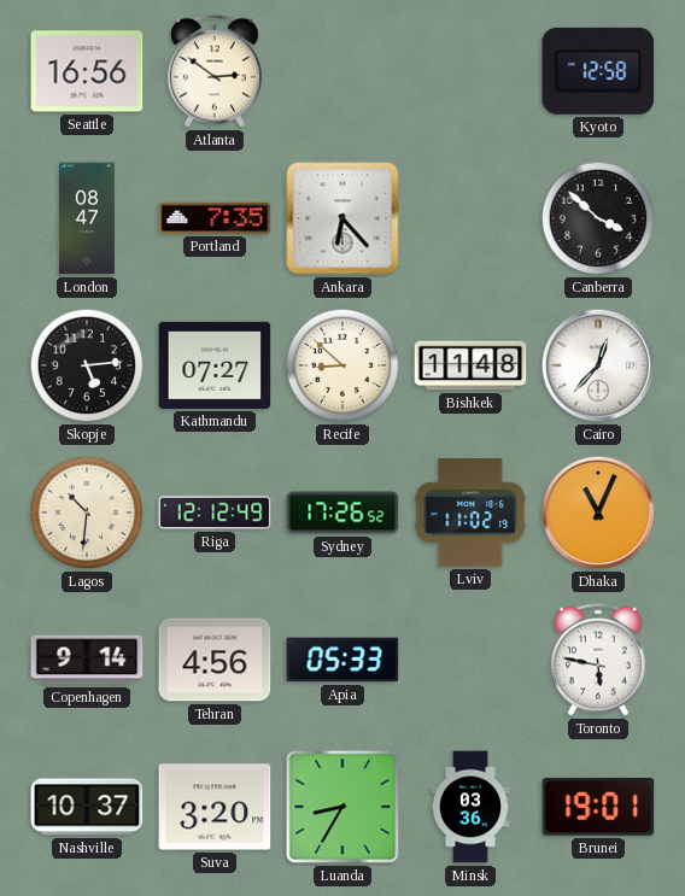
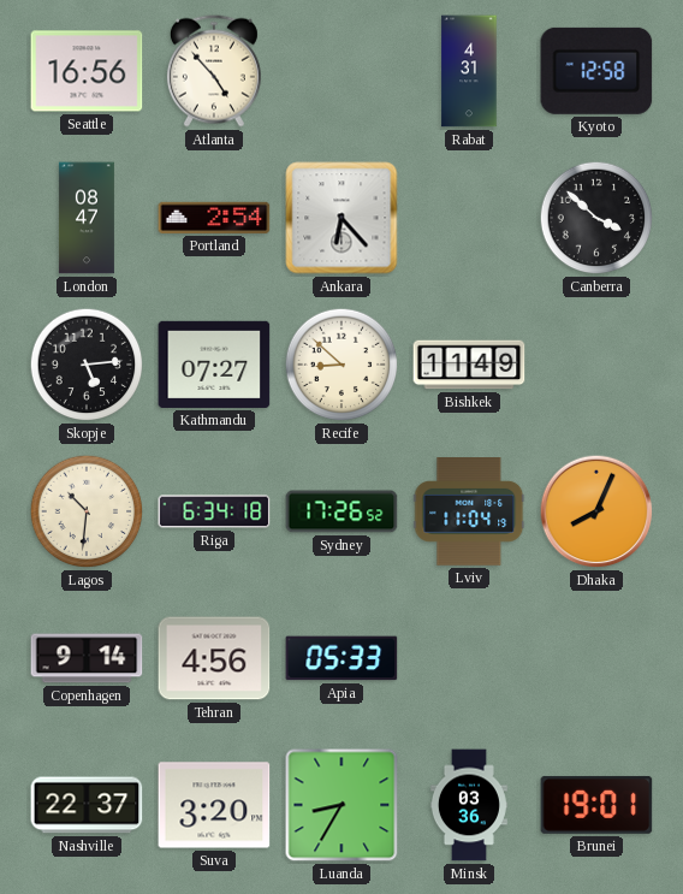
Atlanta: 2:51 -> 4:53 (214, 71)
Rabat: none -> 4:31 (469, 71)
Portland: 7:35 -> 2:54 (214, 218)
Bishkek: 11:48 -> 11:49 (469, 365)
Cairo: 12:37 -> none (598, 365)
Riga: 12:12 -> 6:34 (214, 511)
Lviv: 11:02 -> 11:04 (469, 513)
Dhaka: 11:04 -> 8:04 (596, 511)
Toronto: 5:47 -> none (598, 660)
Nashville: 10:37 -> 22:37 (87, 805)
